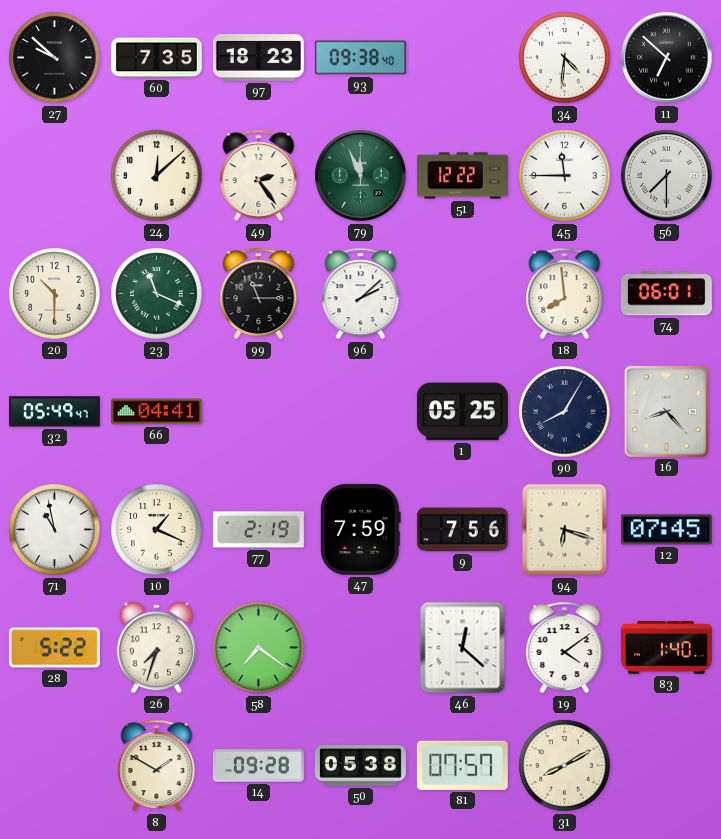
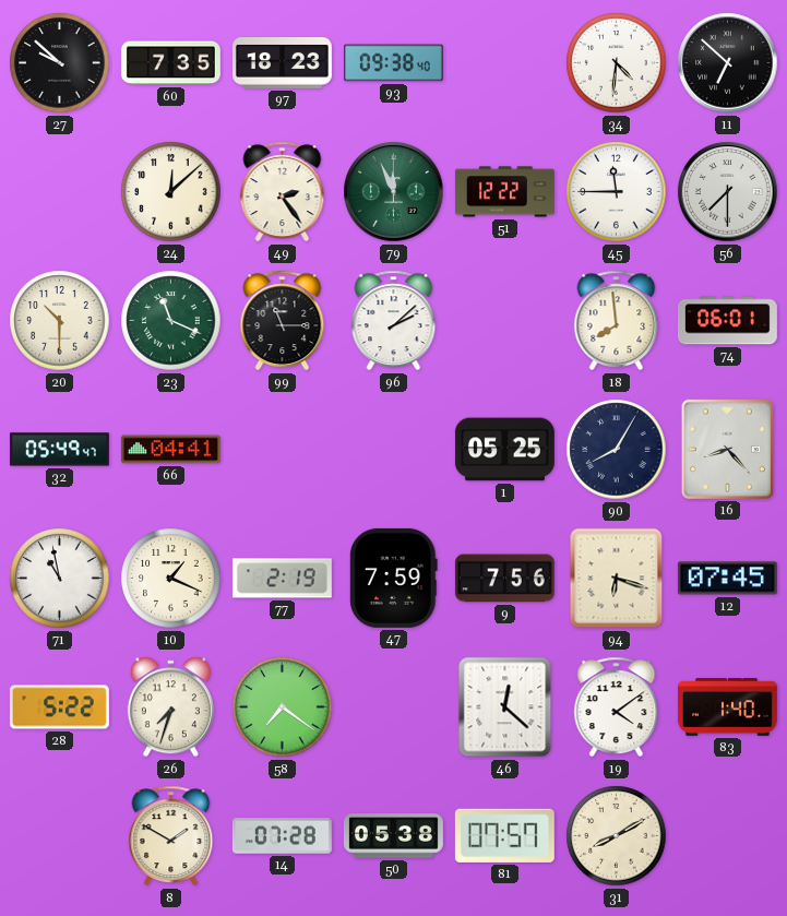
14: 09:28 -> 07:28 (282, 836)
